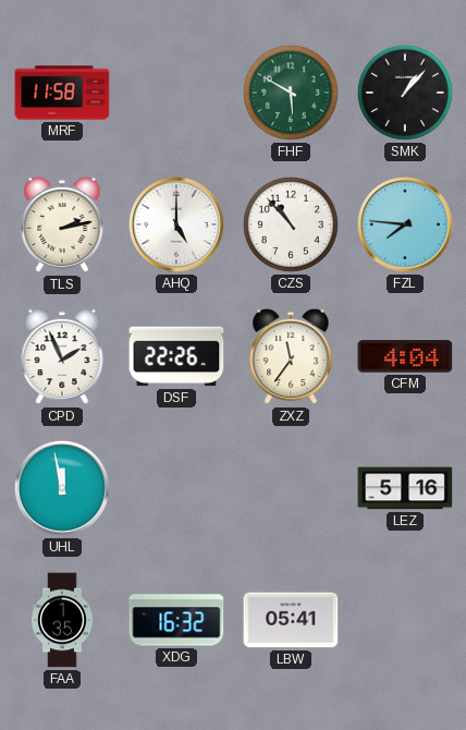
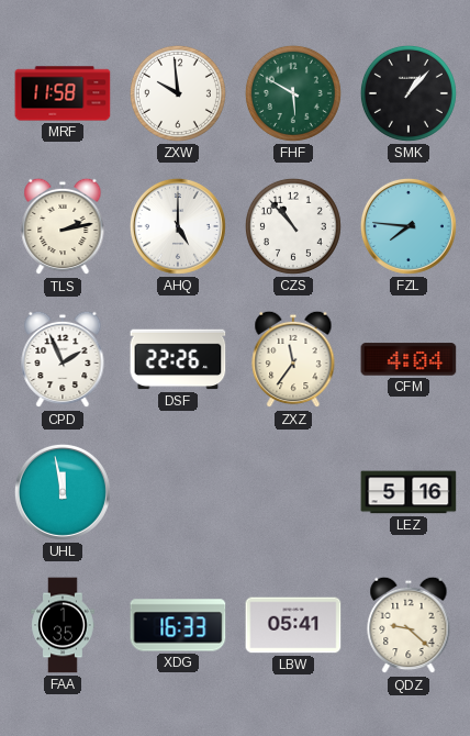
ZXW: none -> 9:59 (178, 93)
XDG: 16:32 -> 16:33 (178, 625)
QDZ: none -> 9:22 (409, 625)
